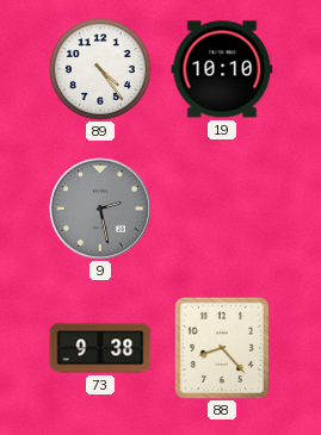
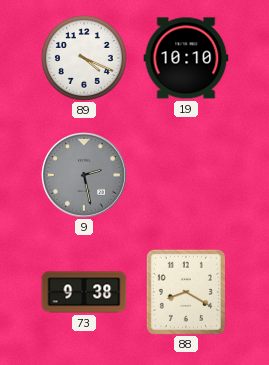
89: 4:24 -> 4:19 (84, 58)
88: 8:23 -> 8:20 (186, 292)
